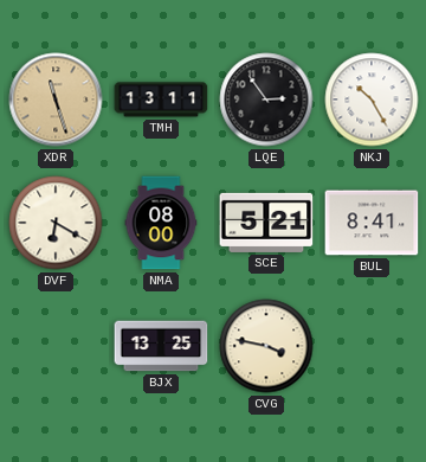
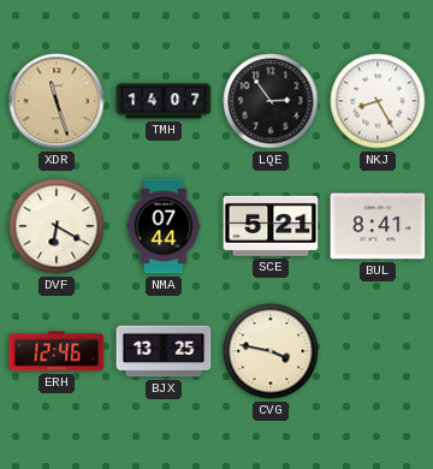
TMH: 13:11 -> 14:07 (164, 101)
NKJ: 10:25 -> 8:25 (378, 101)
NMA: 08:00 -> 07:44 (164, 226)
ERH: none -> 12:46 (57, 351)
